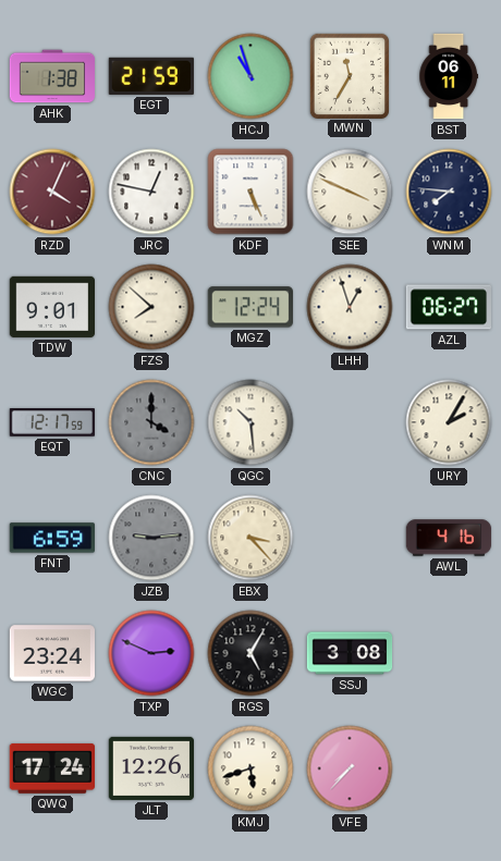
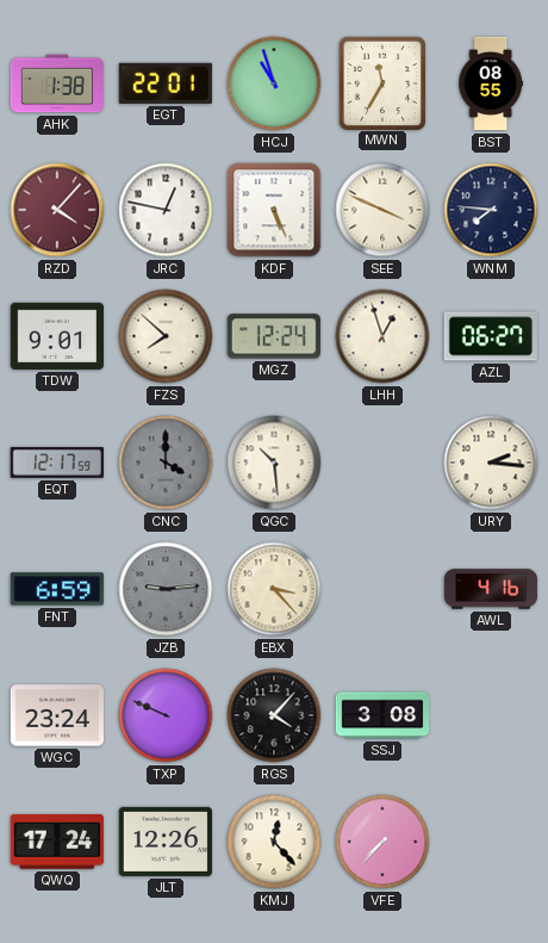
EGT: 21:59 -> 22:01 (166, 83)
BST: 06:11 -> 08:55 (490, 83)
RZD: 4:04 -> 4:07 (57, 210)
URY: 2:05 -> 2:16 (491, 463)
TXP: 2:49 -> 9:49 (166, 715)
RGS: 5:05 -> 4:07 (274, 715)
KMJ: 5:42 -> 12:23 (274, 842)
